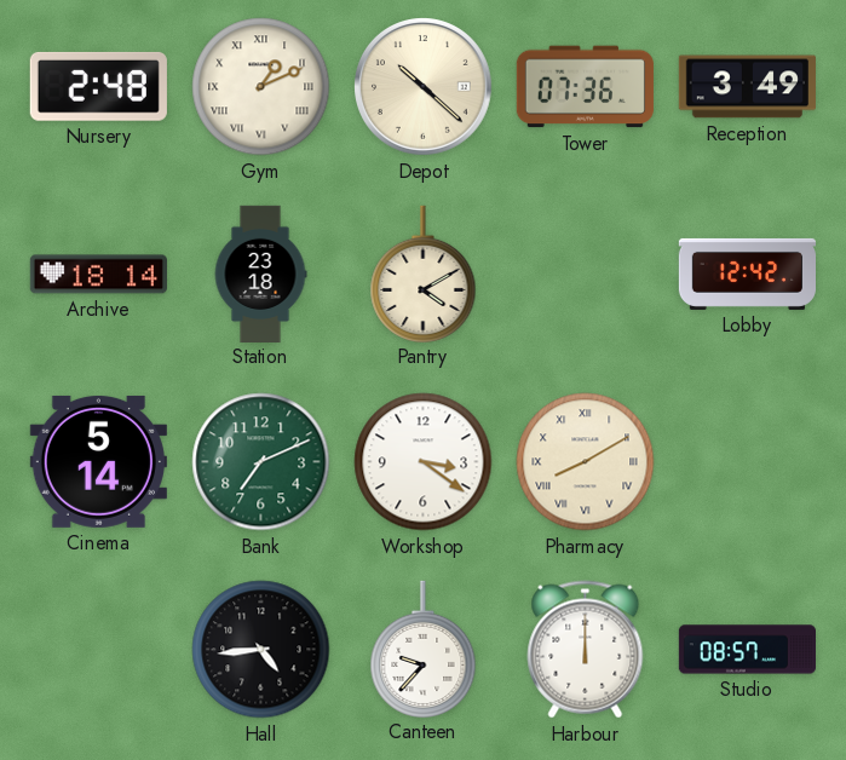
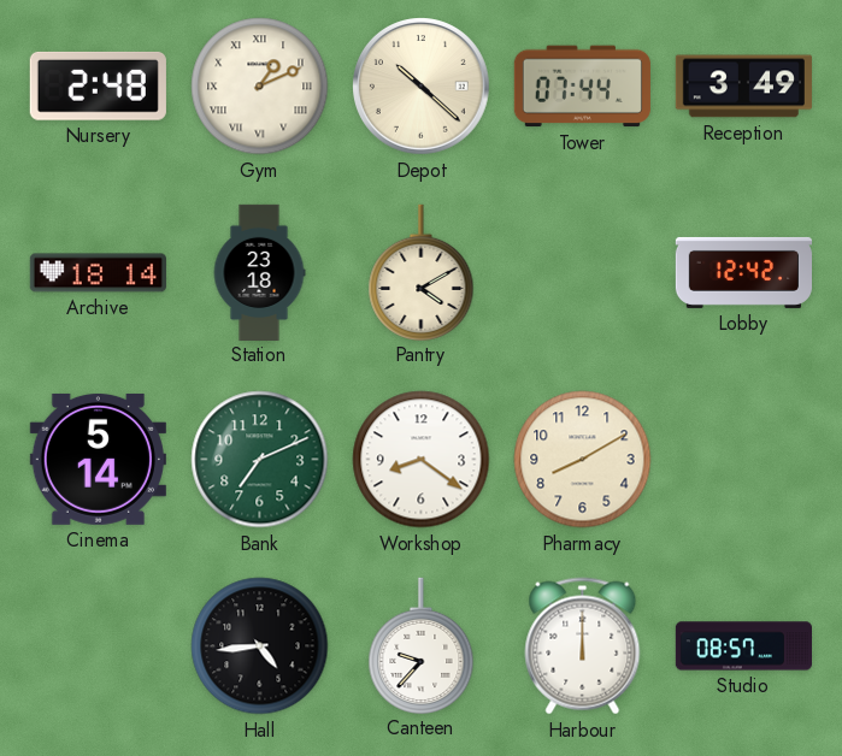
Tower: 07:36 -> 07:44 (582, 87)
Workshop: 3:21 -> 8:21 (422, 460)
Pharmacy numerals: Roman -> Arabic (583, 460)
